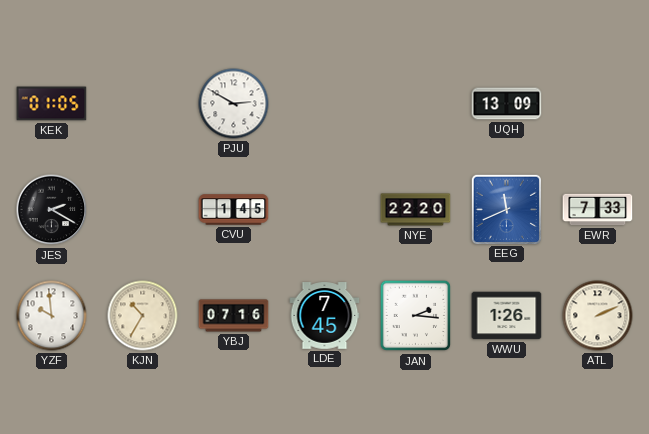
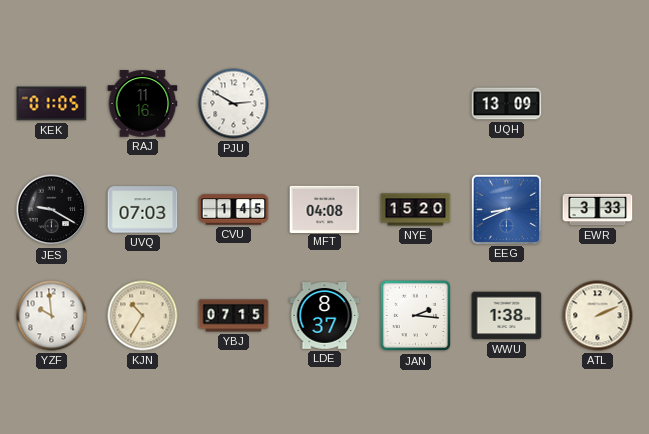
RAJ: none -> 11:16 (143, 104)
JES: 2:20 -> 9:20 (52, 210)
UVQ: none -> 07:03 (143, 210)
MFT: none -> 04:08 (325, 209)
NYE: 22:20 -> 15:20 (416, 210)
EEG: 11:41 -> 8:41 (506, 209)
EWR: 7:33 -> 3:33 (598, 210)
YBJ: 07:16 -> 07:15 (234, 316)
LDE: 7:45 -> 8:37 (325, 316)
WWU: 1:26 -> 1:38 (507, 316)
